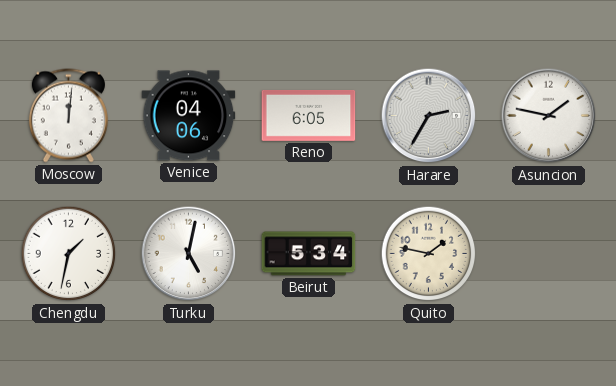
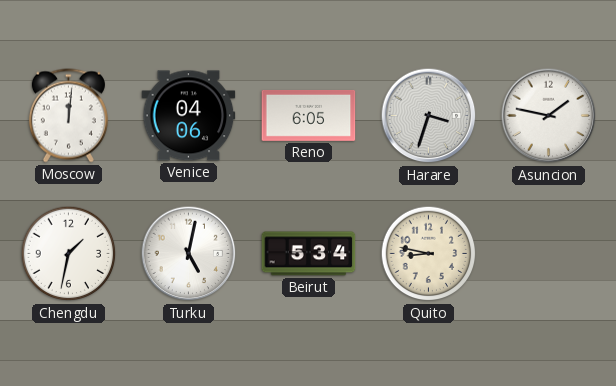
Harare: 2:35 -> 3:33 (429, 116)
Quito: 1:47 -> 8:47 (429, 254)
